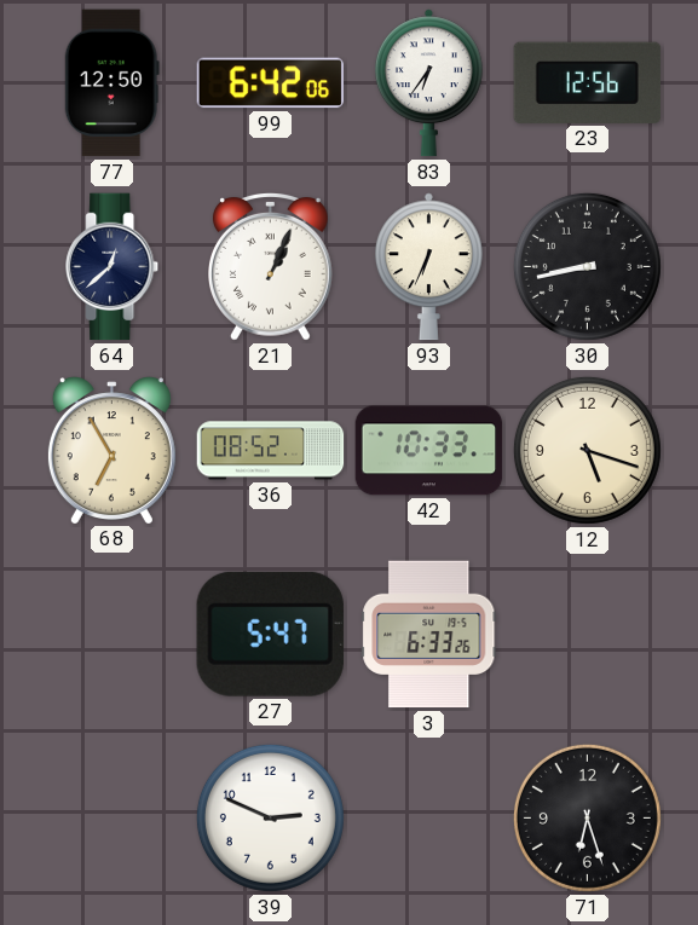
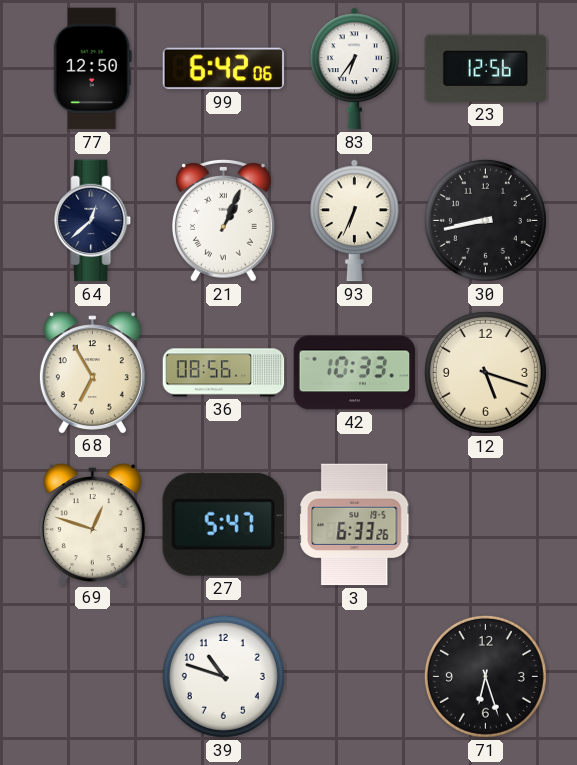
36: 08:52 -> 08:56 (224, 373)
69: none -> 12:48 (92, 524)
39: 2:49 -> 10:48 (223, 676)
